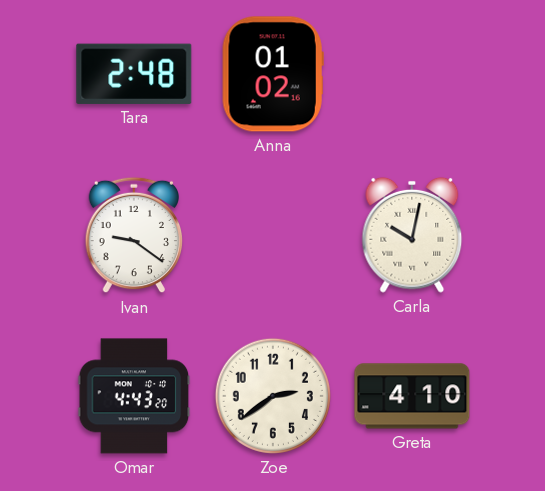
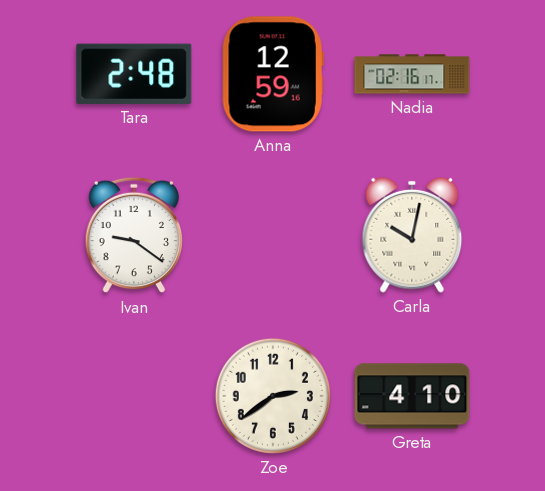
Anna: 01:02 -> 12:59 (273, 74)
Nadia: none -> 02:16 (412, 74)
Omar: 4:43 -> none (134, 396)
